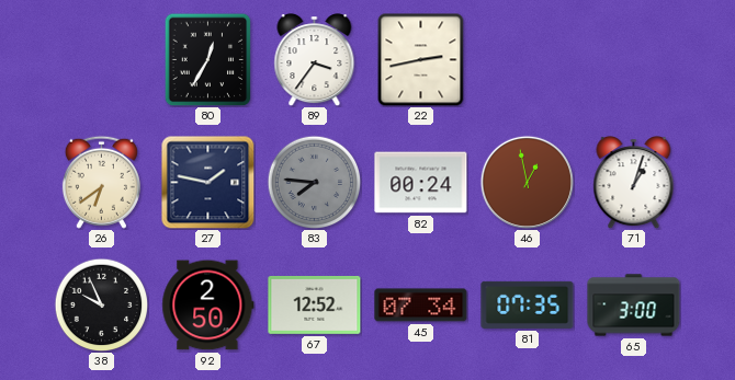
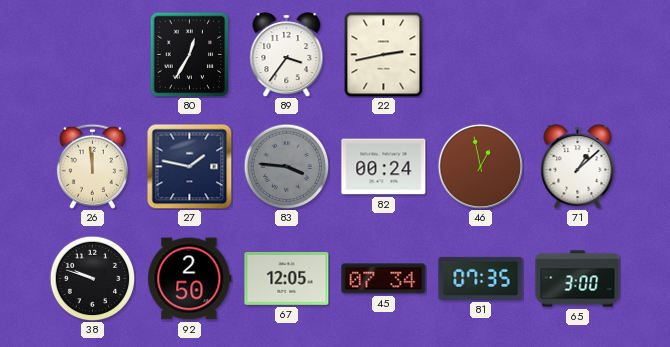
26: 6:39 -> 11:59 (92, 166)
83: 7:46 -> 3:46 (286, 166)
71: 1:03 -> 1:08 (578, 167)
38: 9:56 -> 9:48 (92, 278)
67: 12:52 -> 12:05 (287, 278)
